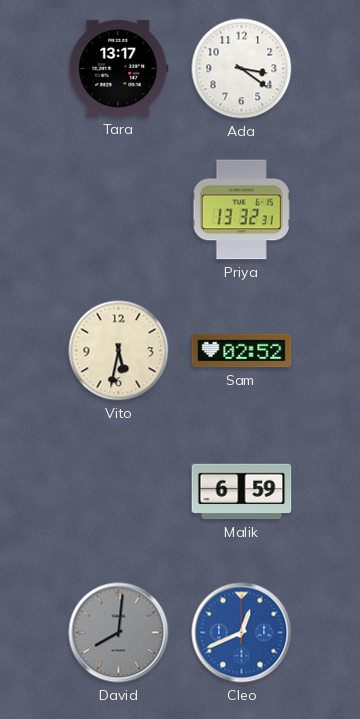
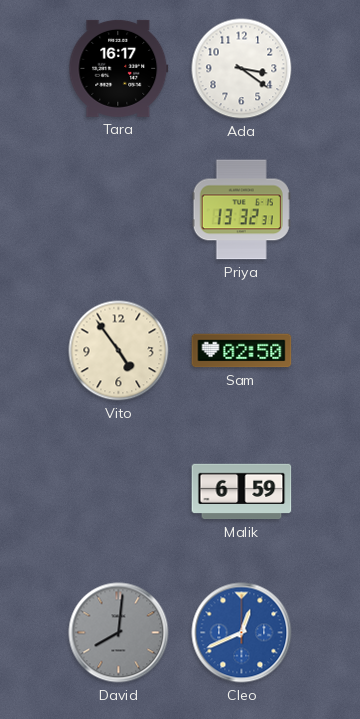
Tara: 13:17 -> 16:17 (119, 68)
Vito: 5:32 -> 4:54 (119, 351)
Sam: 02:52 -> 02:50 (242, 351)
